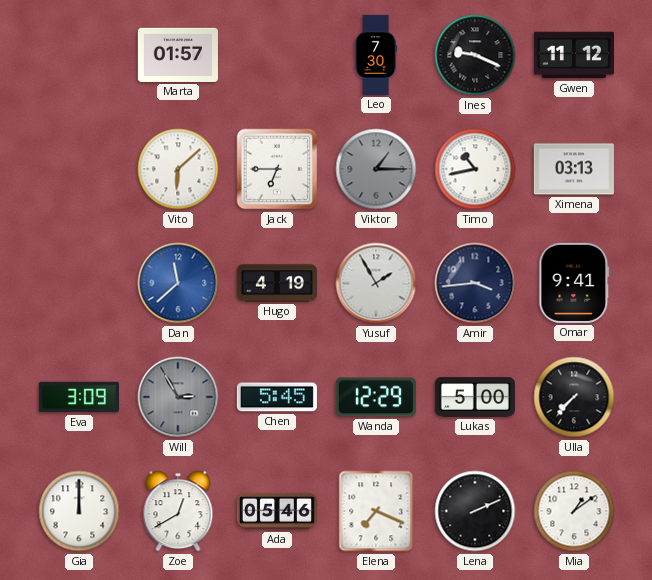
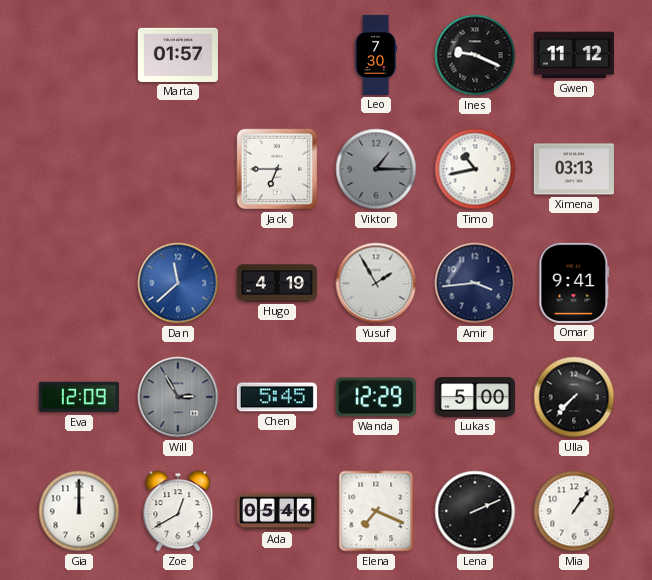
Vito: 6:08 -> none (178, 169)
Eva: 3:09 -> 12:09 (79, 397)
Mia: 1:09 -> 1:06 (574, 511)
